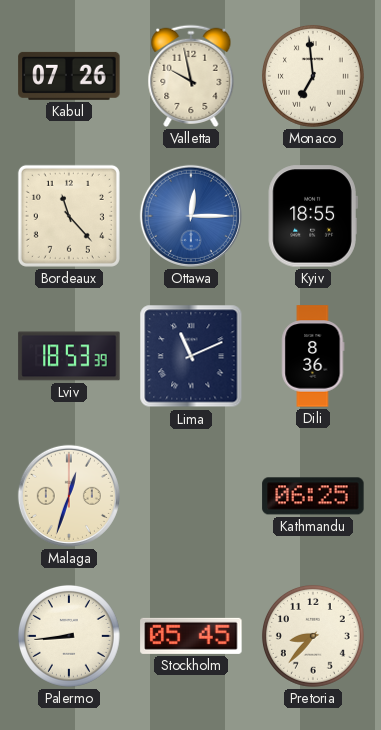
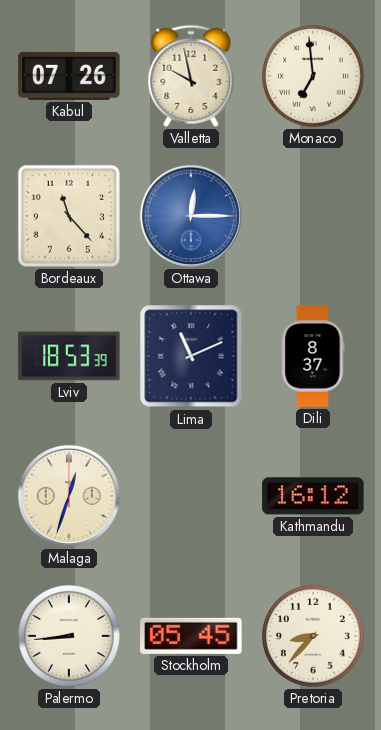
Kyiv: 18:55 -> none (313, 216)
Dili: 8:36 -> 8:37 (313, 356)
Kathmandu: 06:25 -> 16:12 (313, 496)
